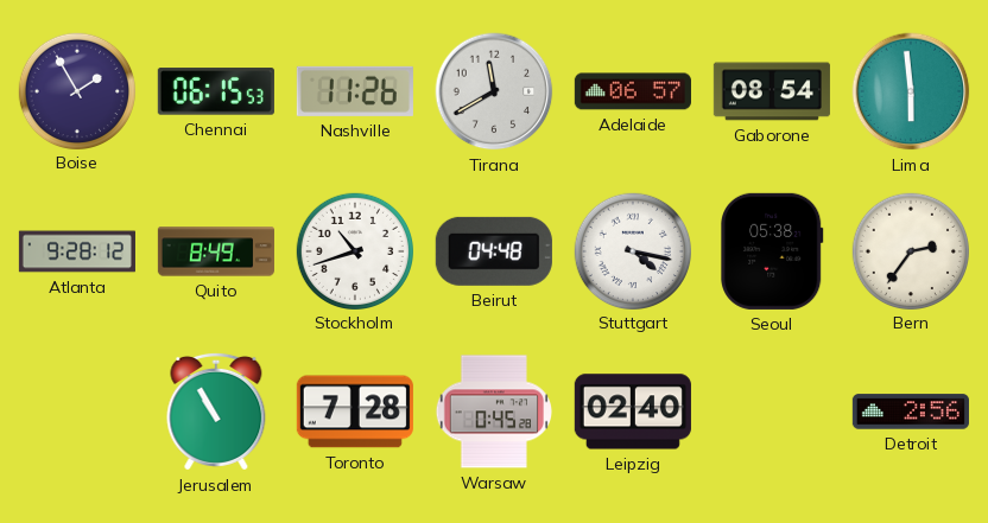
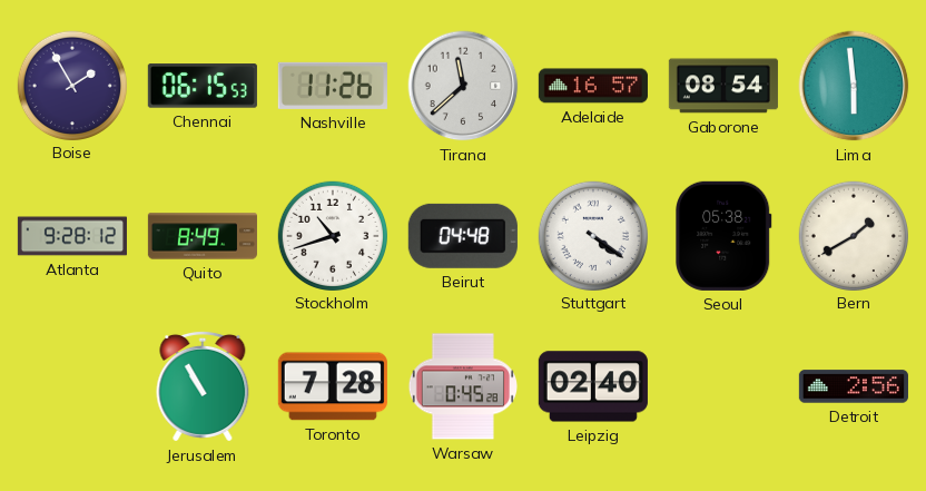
Tirana: 11:40 -> 11:38 (463, 86)
Adelaide: 06:57 -> 16:57 (593, 86)
Stuttgart: 4:17 -> 4:21 (592, 235)
Bern: 2:36 -> 1:40 (853, 235)
